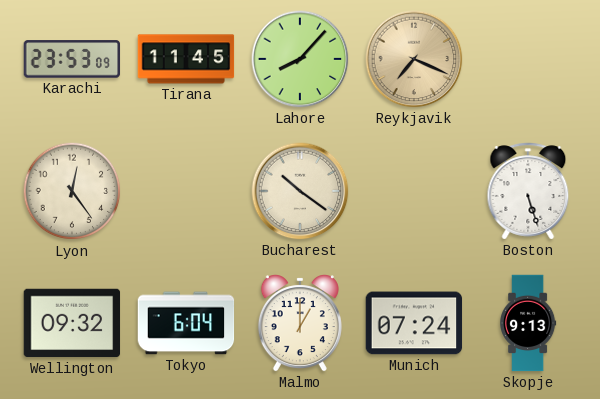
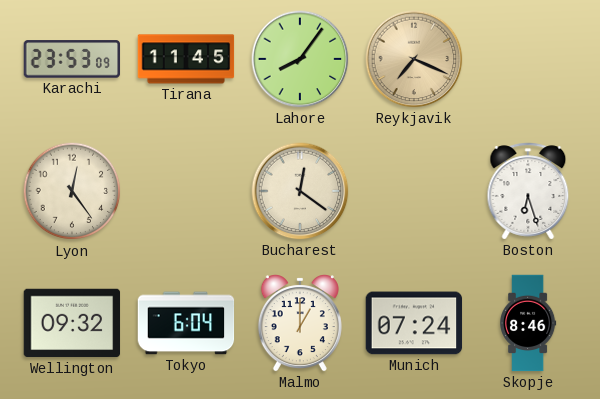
Lahore: 8:07 -> 8:06 (300, 59)
Bucharest: 10:21 -> 12:21 (300, 191)
Boston: 5:27 -> 6:27 (528, 191)
Skopje: 9:13 -> 8:46 (528, 323)
